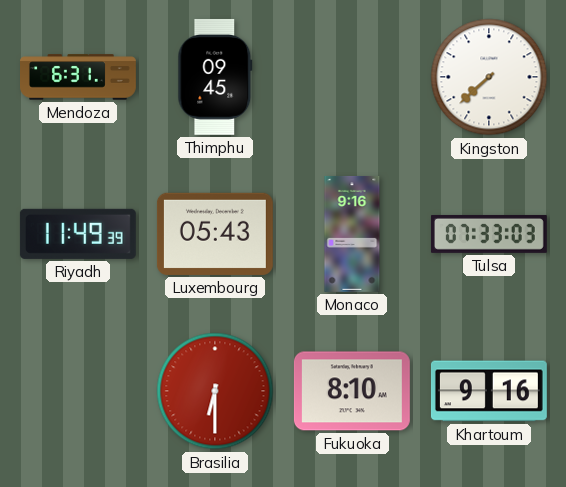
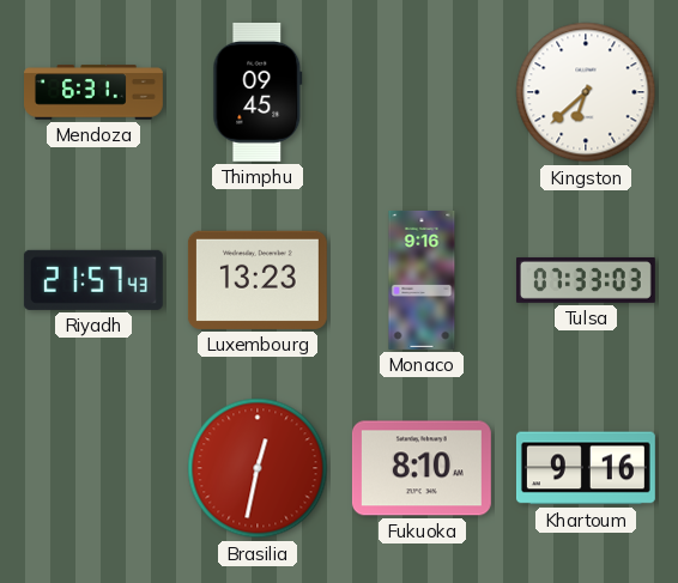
Kingston: 7:38 -> 6:38 (586, 92)
Riyadh: 11:49 -> 21:57 (93, 280)
Luxembourg: 05:43 -> 13:23 (258, 280)
Brasilia: 6:30 -> 12:32 (258, 468)
